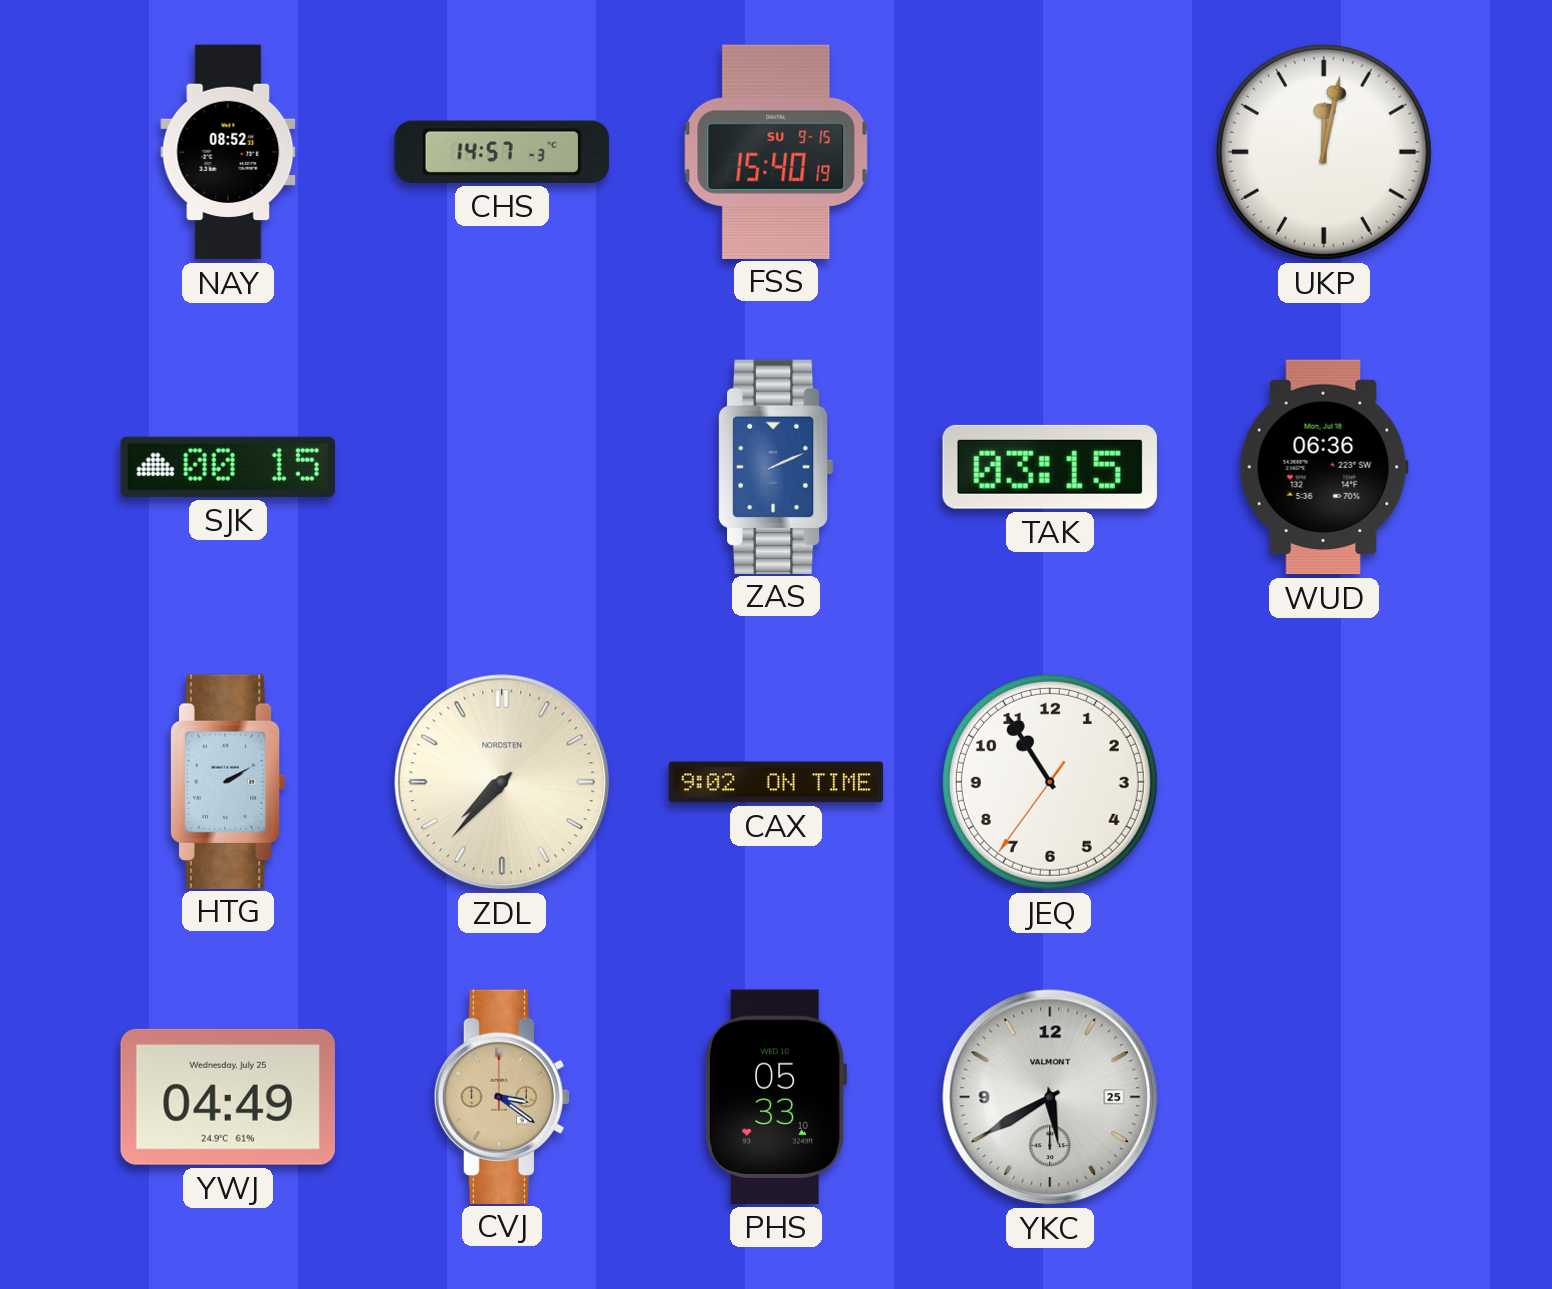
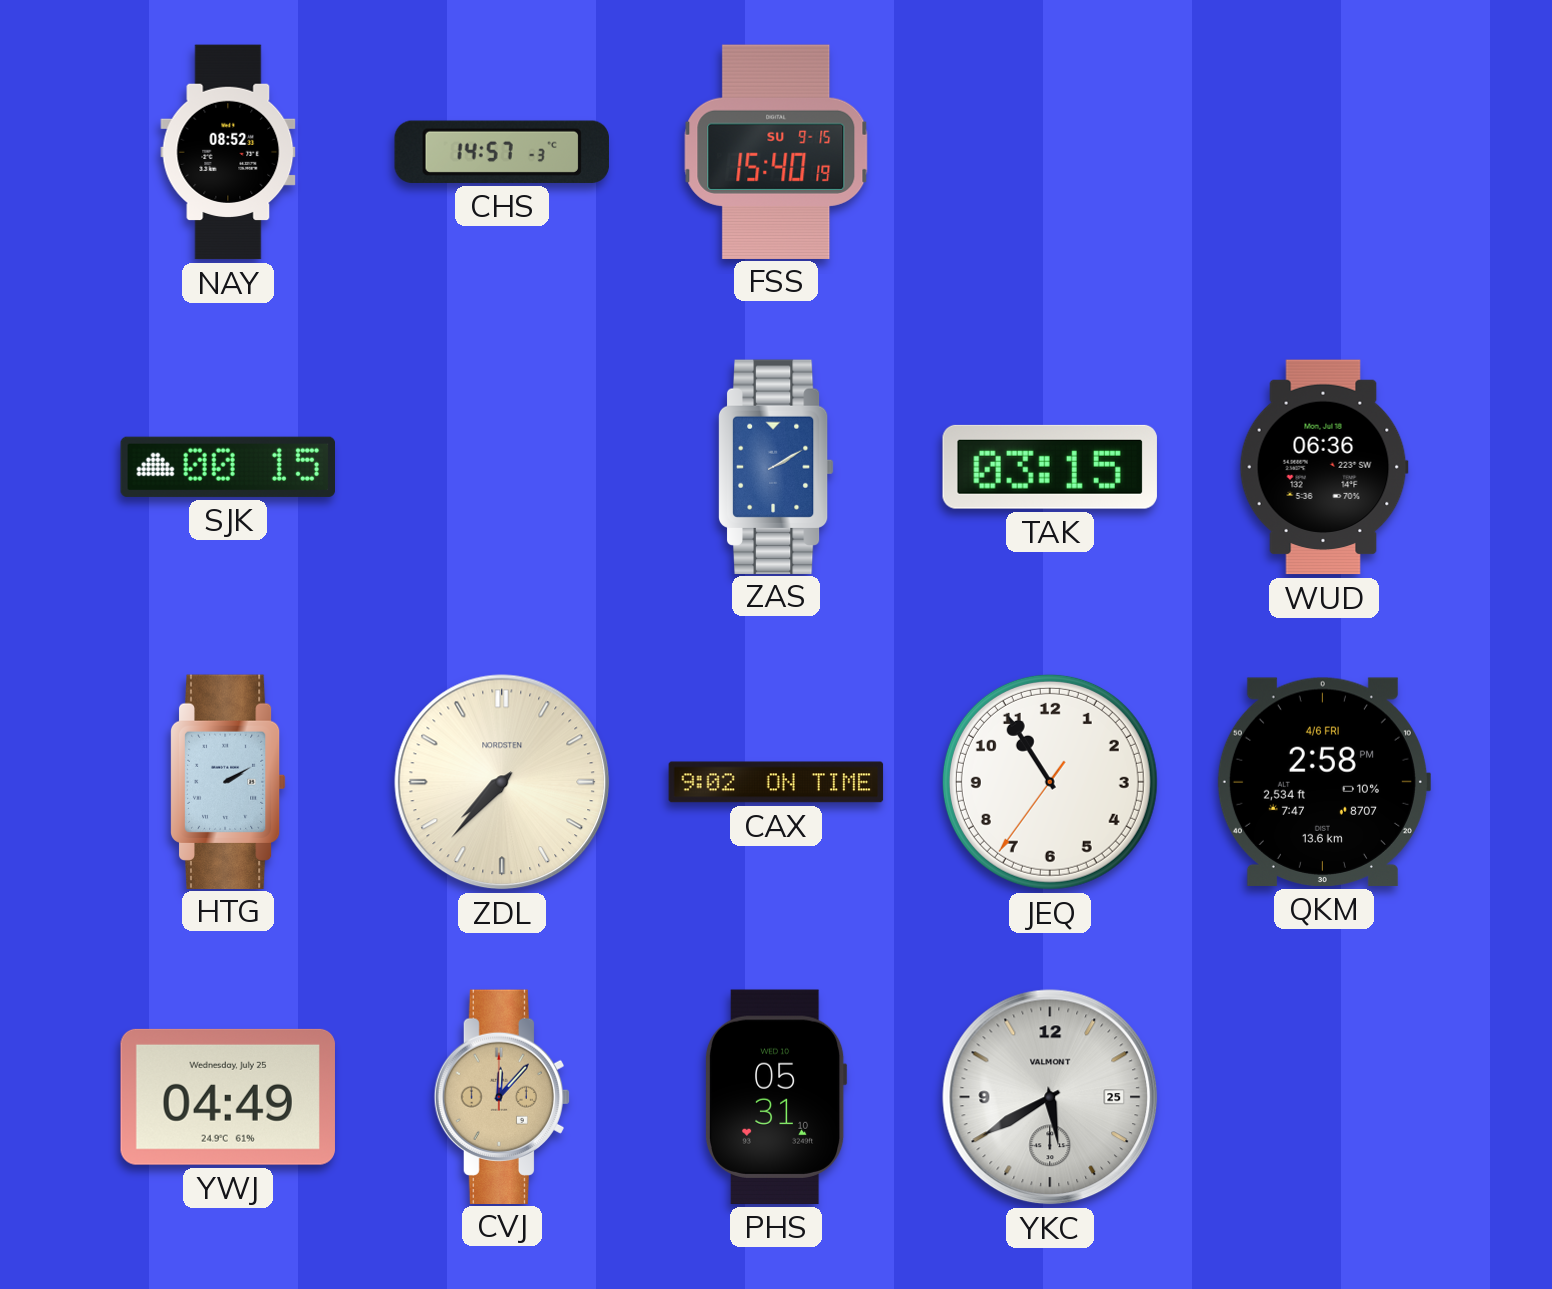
UKP: 12:02 -> none (1324, 152)
ZAS: 2:11 -> 2:10 (776, 466)
QKM: none -> 2:58 (1323, 782)
CVJ: 3:21 -> 12:07 (501, 1096)
PHS: 05:33 -> 05:31 (776, 1097)
